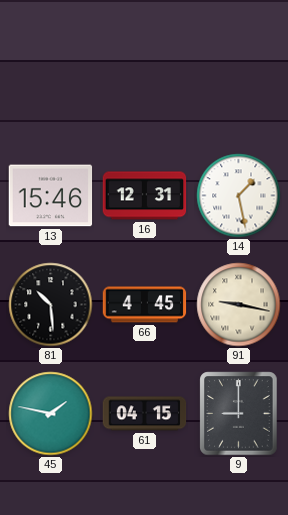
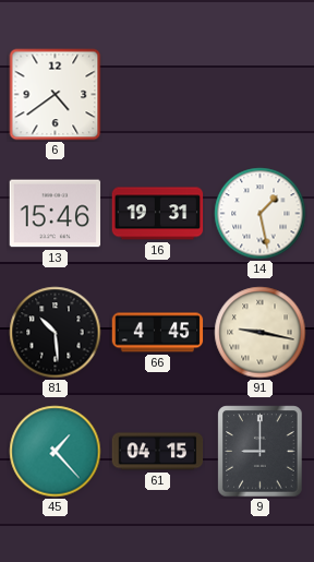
6: none -> 4:39 (56, 95)
16: 12:31 -> 19:31 (158, 214)
45: 1:47 -> 1:23 (56, 452)
